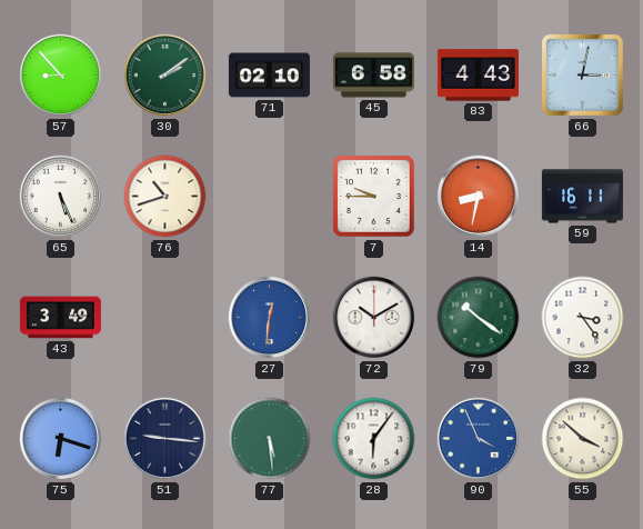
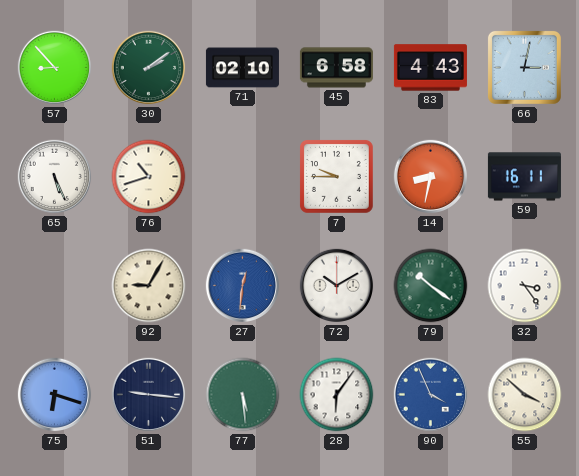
43: 3:49 -> none (60, 318)
92: none -> 9:05 (149, 286)
